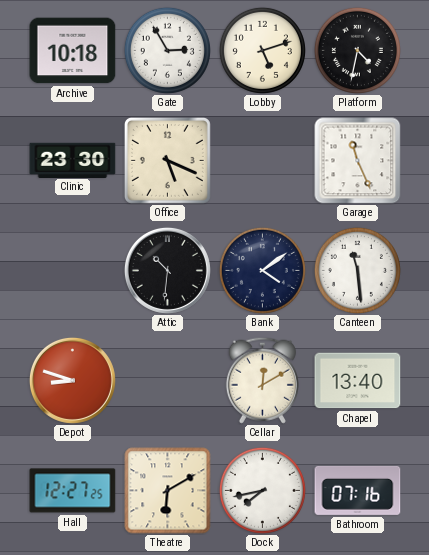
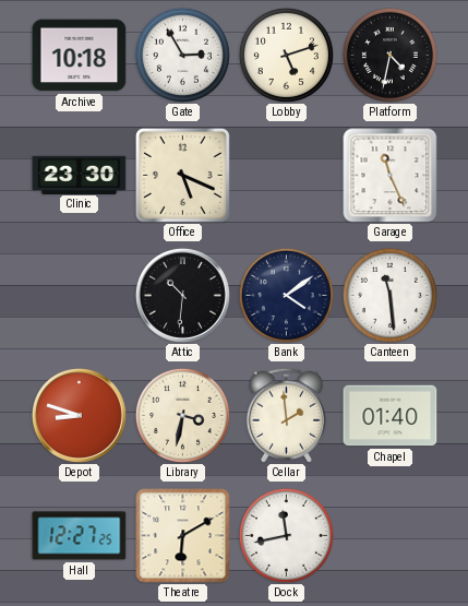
Library: none -> 3:32 (182, 415)
Cellar: 12:10 -> 1:59 (286, 415)
Chapel: 13:40 -> 01:40 (391, 416)
Dock: 7:43 -> 11:43 (286, 535)
Bathroom: 07:16 -> none (358, 490)
